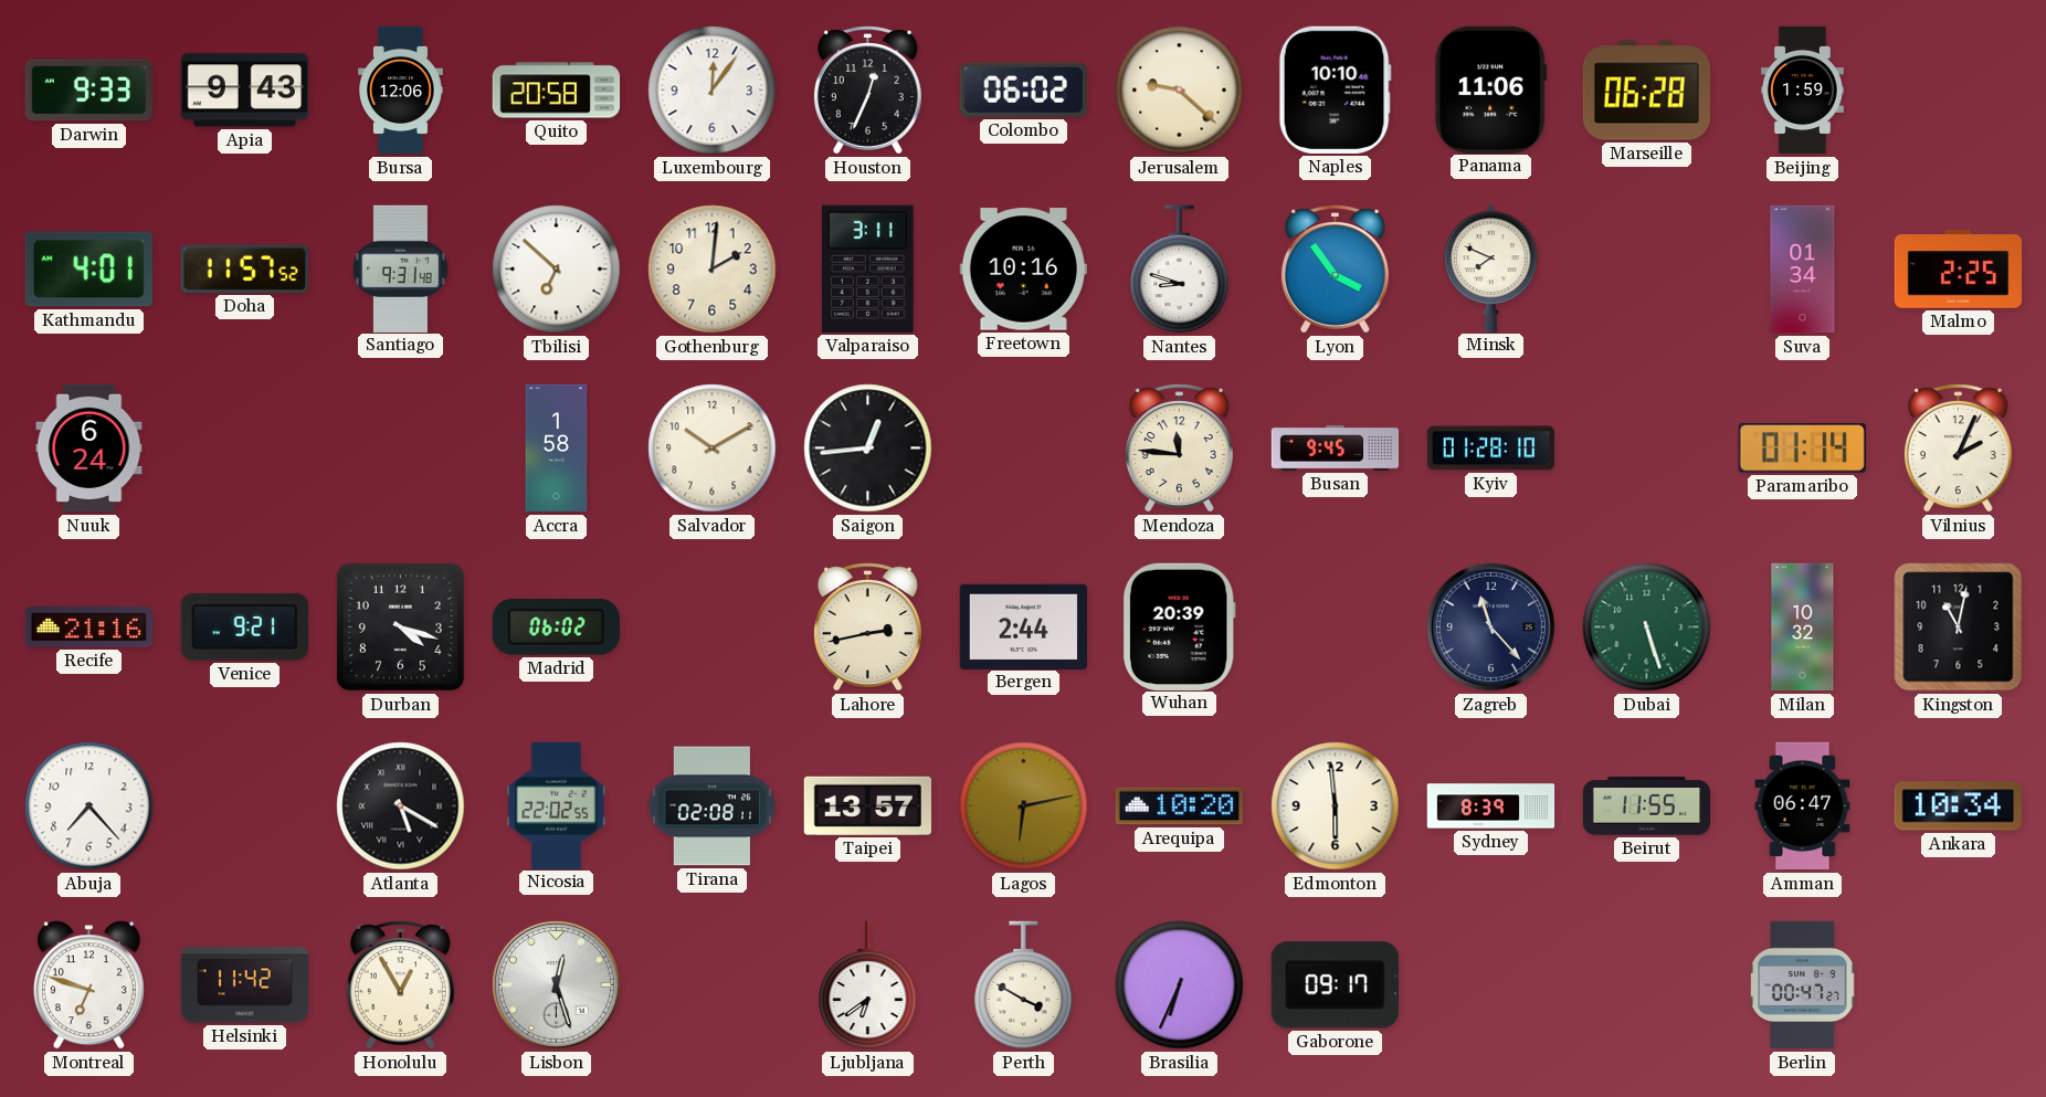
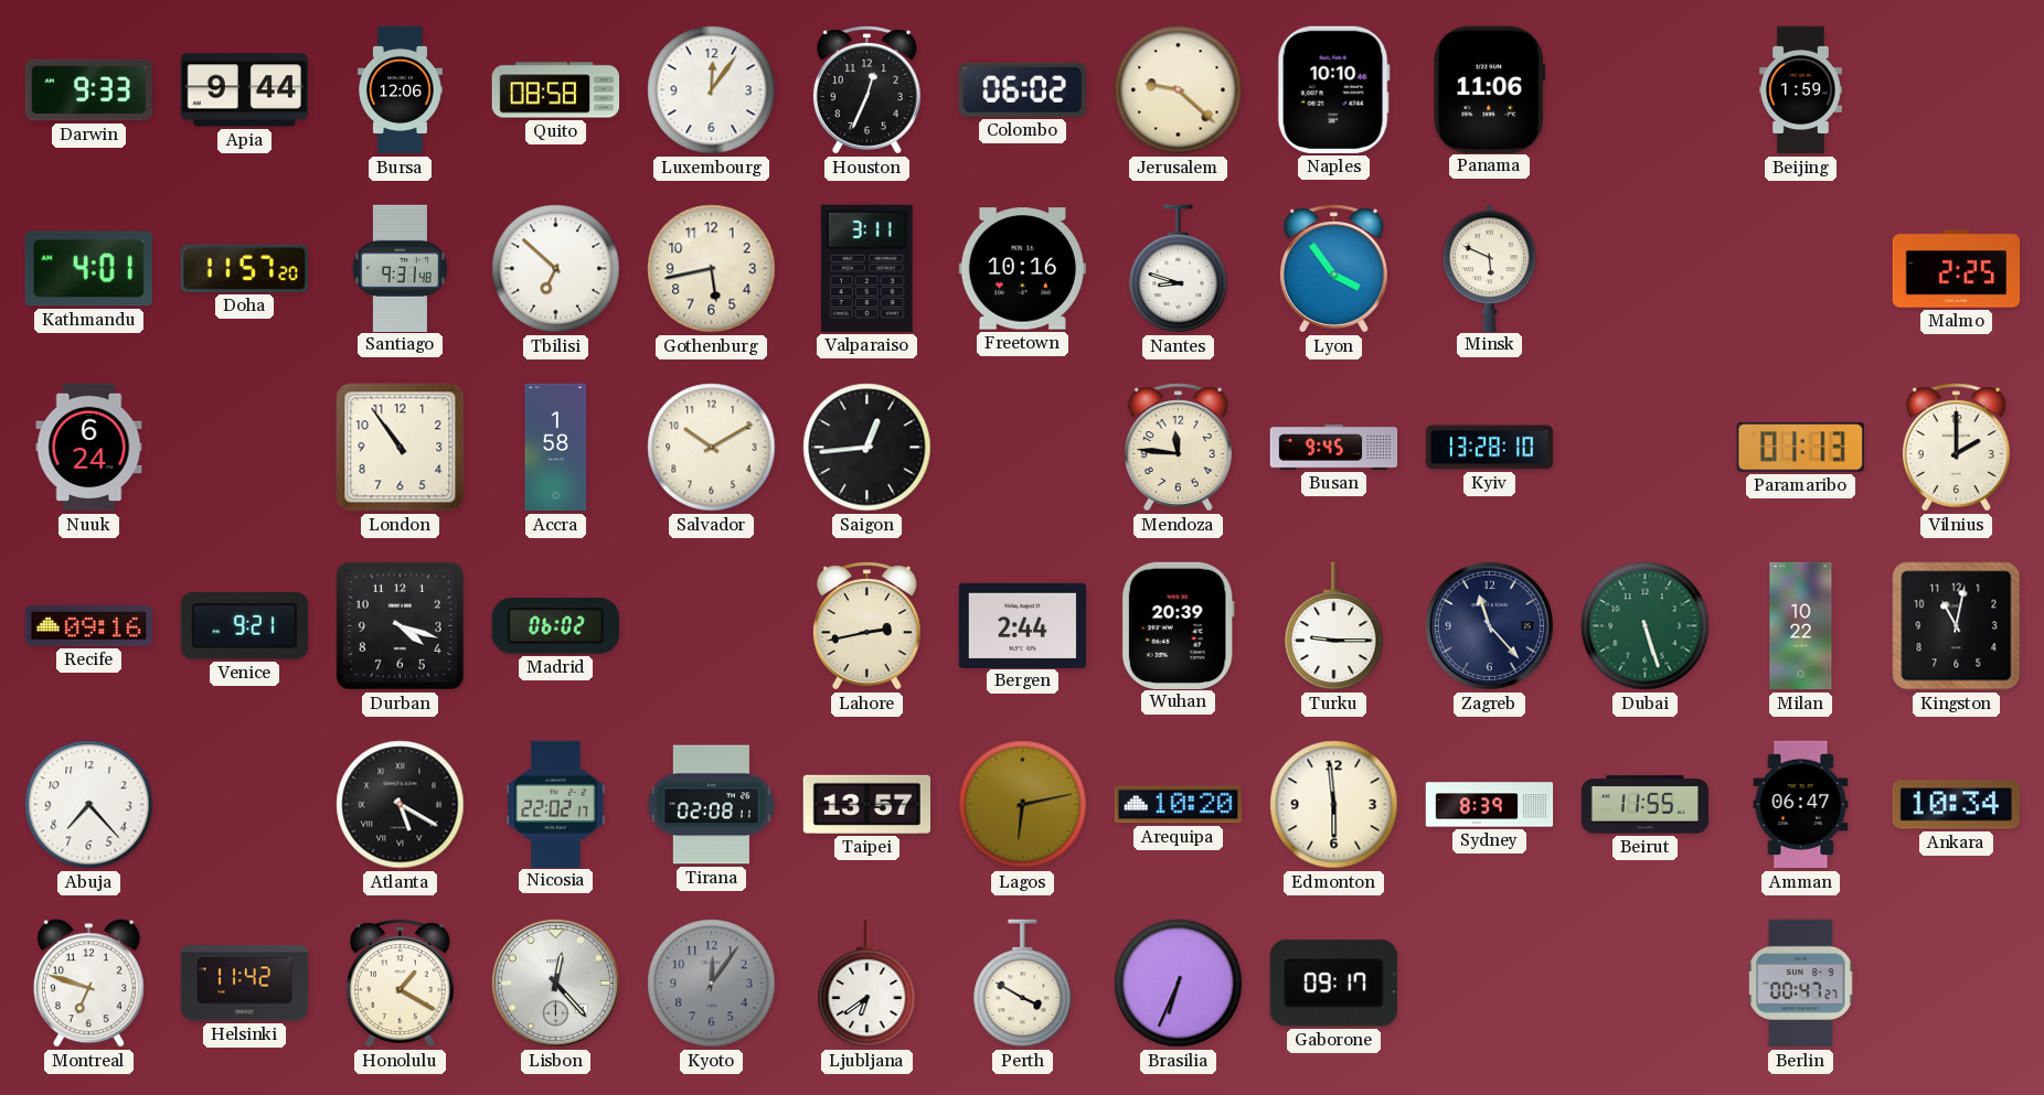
Apia: 9:43 -> 9:44 (244, 90)
Quito: 20:58 -> 08:58 (556, 90)
Marseille: 06:28 -> none (1646, 91)
Doha: 11:57:52 -> 11:57:20 (244, 268)
Gothenburg: 2:01 -> 5:43 (712, 269)
Minsk: 7:49 -> 5:49 (1490, 268)
Suva: 01:34 -> none (1803, 270)
London: none -> 10:54 (401, 448)
Kyiv: 01:28 -> 13:28 (1490, 448)
Paramaribo: 01:14 -> 01:13 (1800, 448)
Vilnius: 2:04 -> 2:00 (1956, 448)
Recife: 21:16 -> 09:16 (88, 626)
Turku: none -> 9:15 (1334, 626)
Milan: 10:32 -> 10:22 (1801, 626)
Nicosia: 22:02:55 -> 22:02:17 (556, 804)
Honolulu: 12:55 -> 1:20 (400, 984)
Lisbon: 12:27 -> 12:23 (555, 983)
Kyoto: none -> 12:06 (712, 984)
